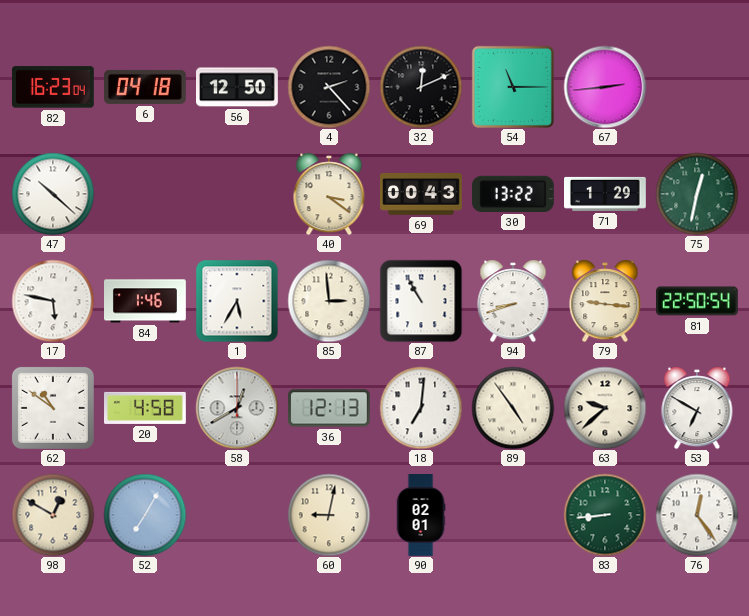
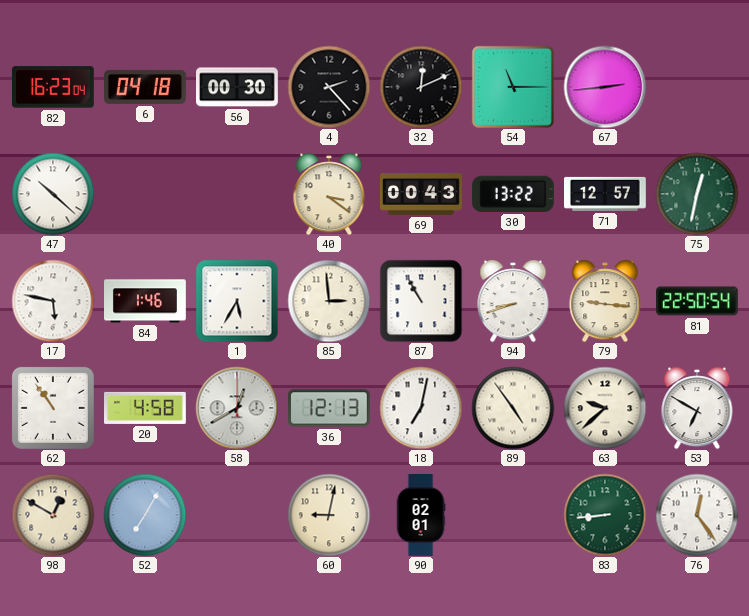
56: 12:50 -> 00:30 (238, 87)
71: 1:29 -> 12:57 (606, 194)
62: 10:51 -> 10:54 (53, 408)
18: 7:01 -> 7:02 (421, 408)
